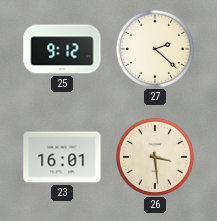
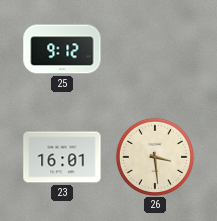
27: 2:22 -> none (154, 48)
